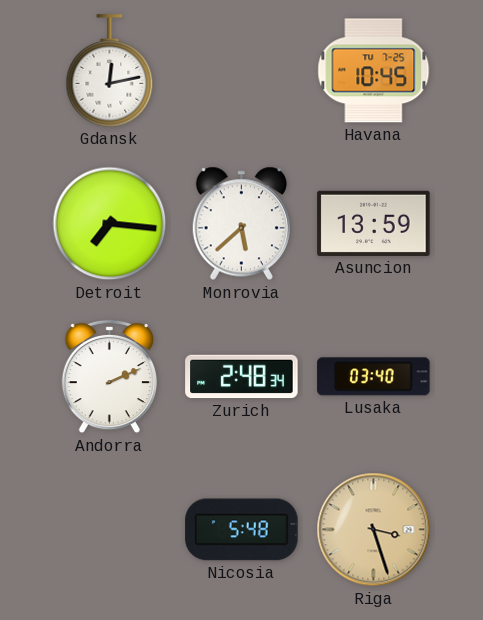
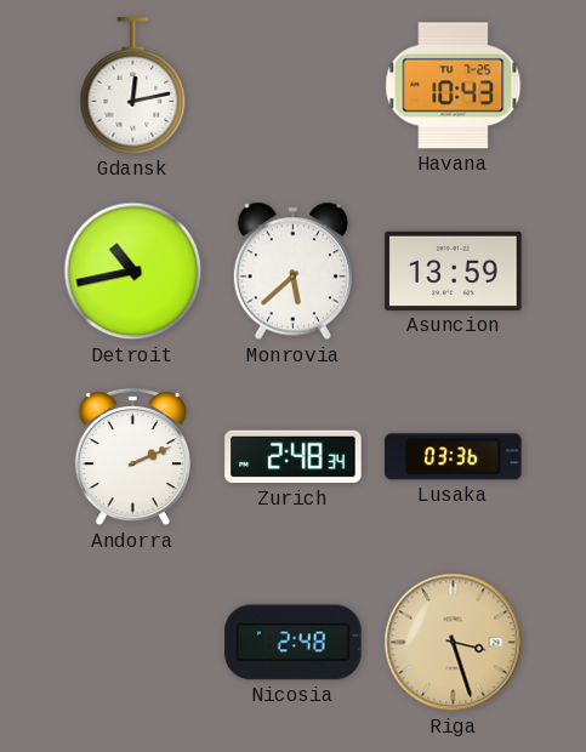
Havana: 10:45 -> 10:43 (454, 86)
Detroit: 7:16 -> 10:43 (133, 272)
Lusaka: 03:40 -> 03:36 (454, 457)
Nicosia: 5:48 -> 2:48 (294, 643)
